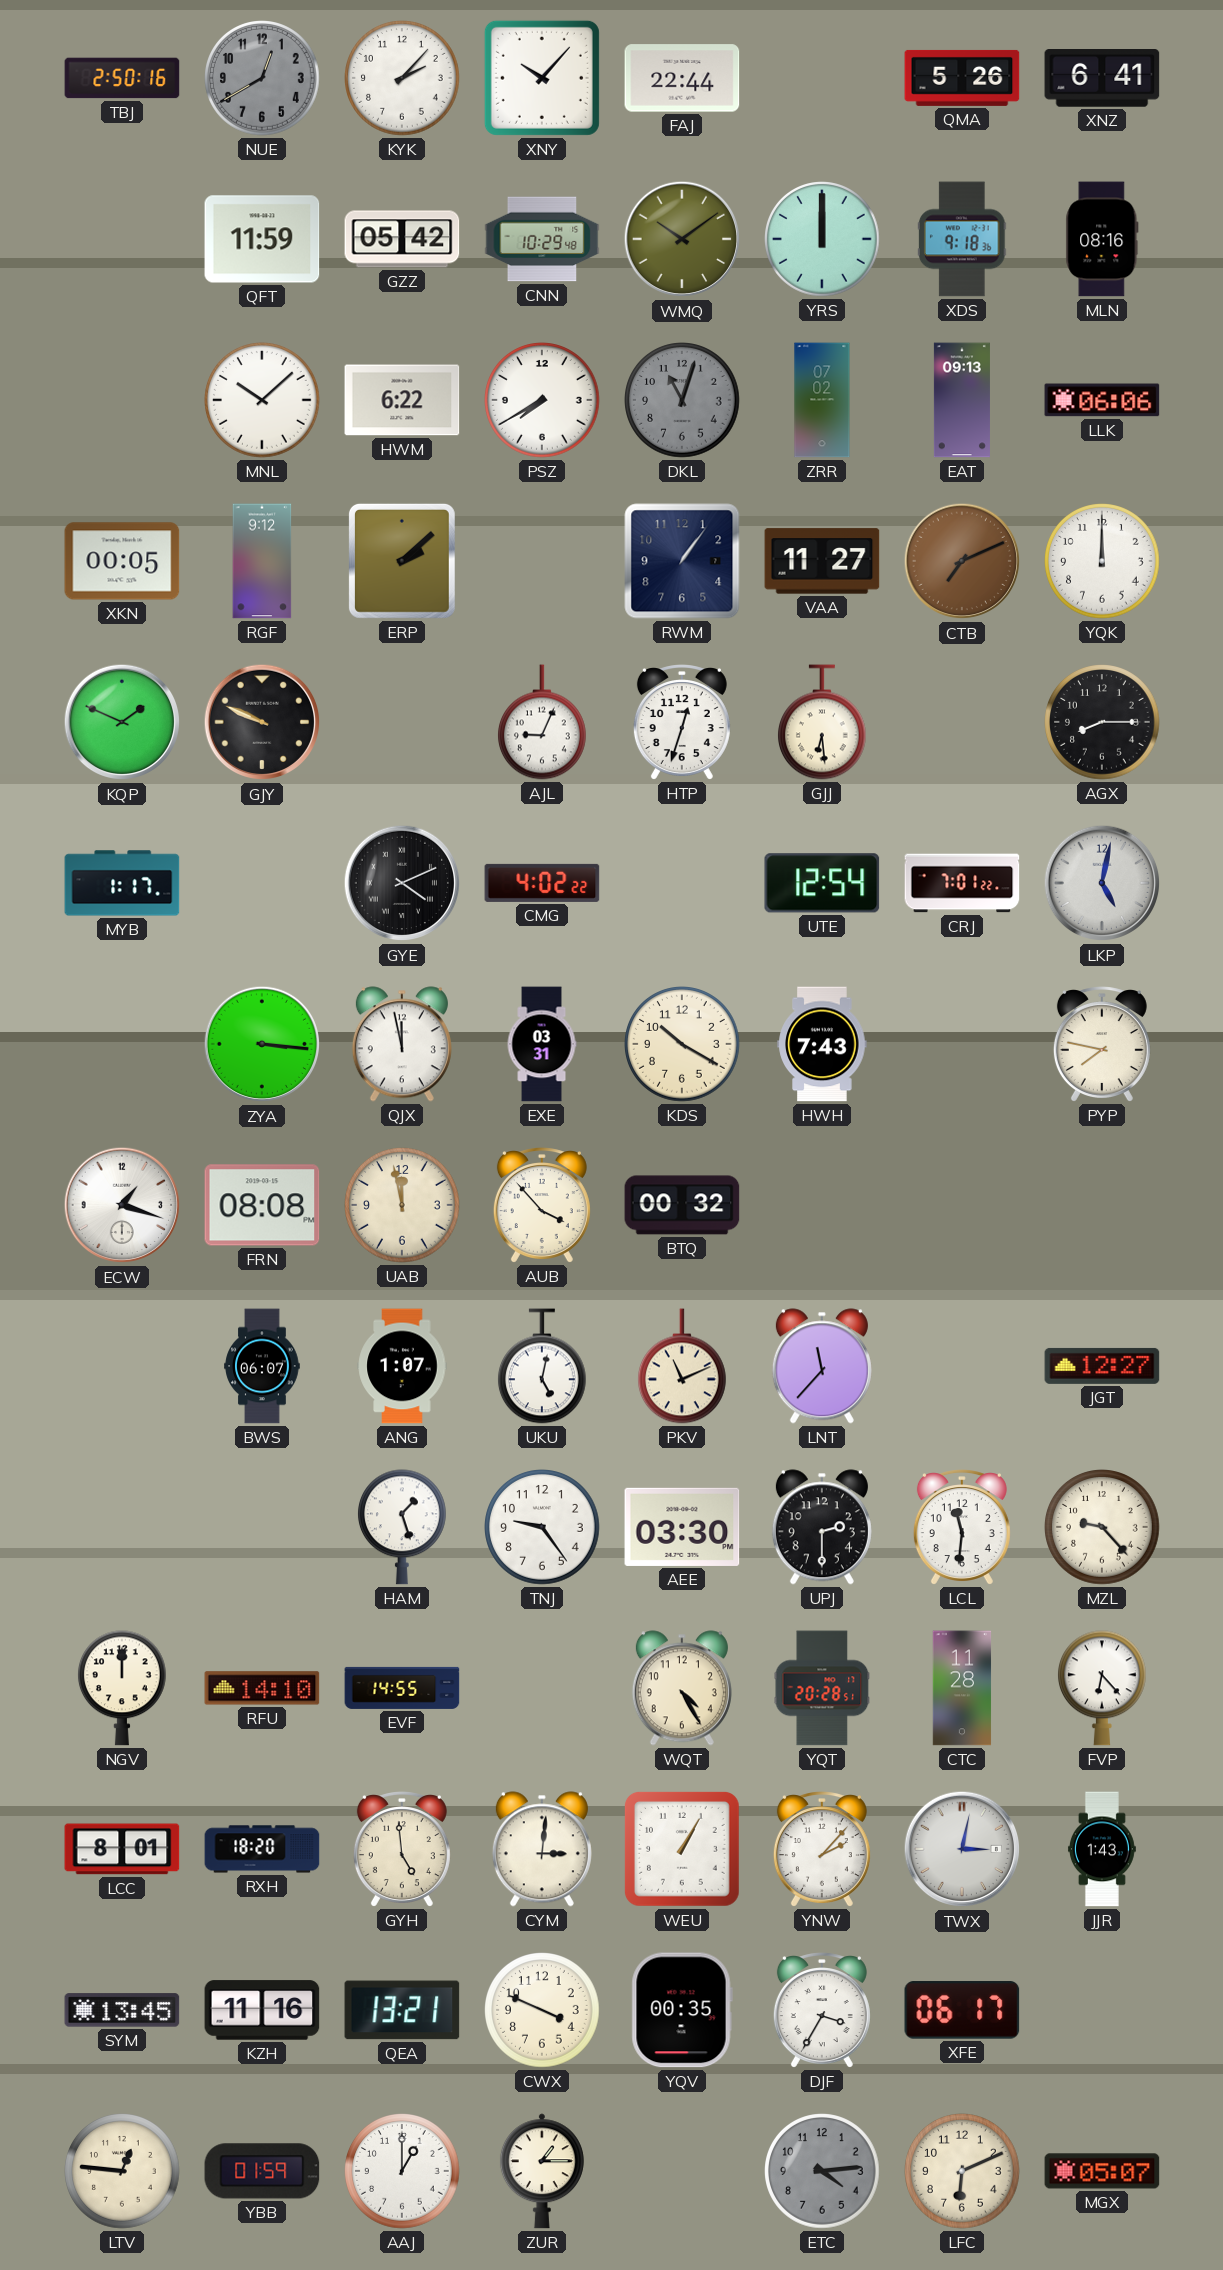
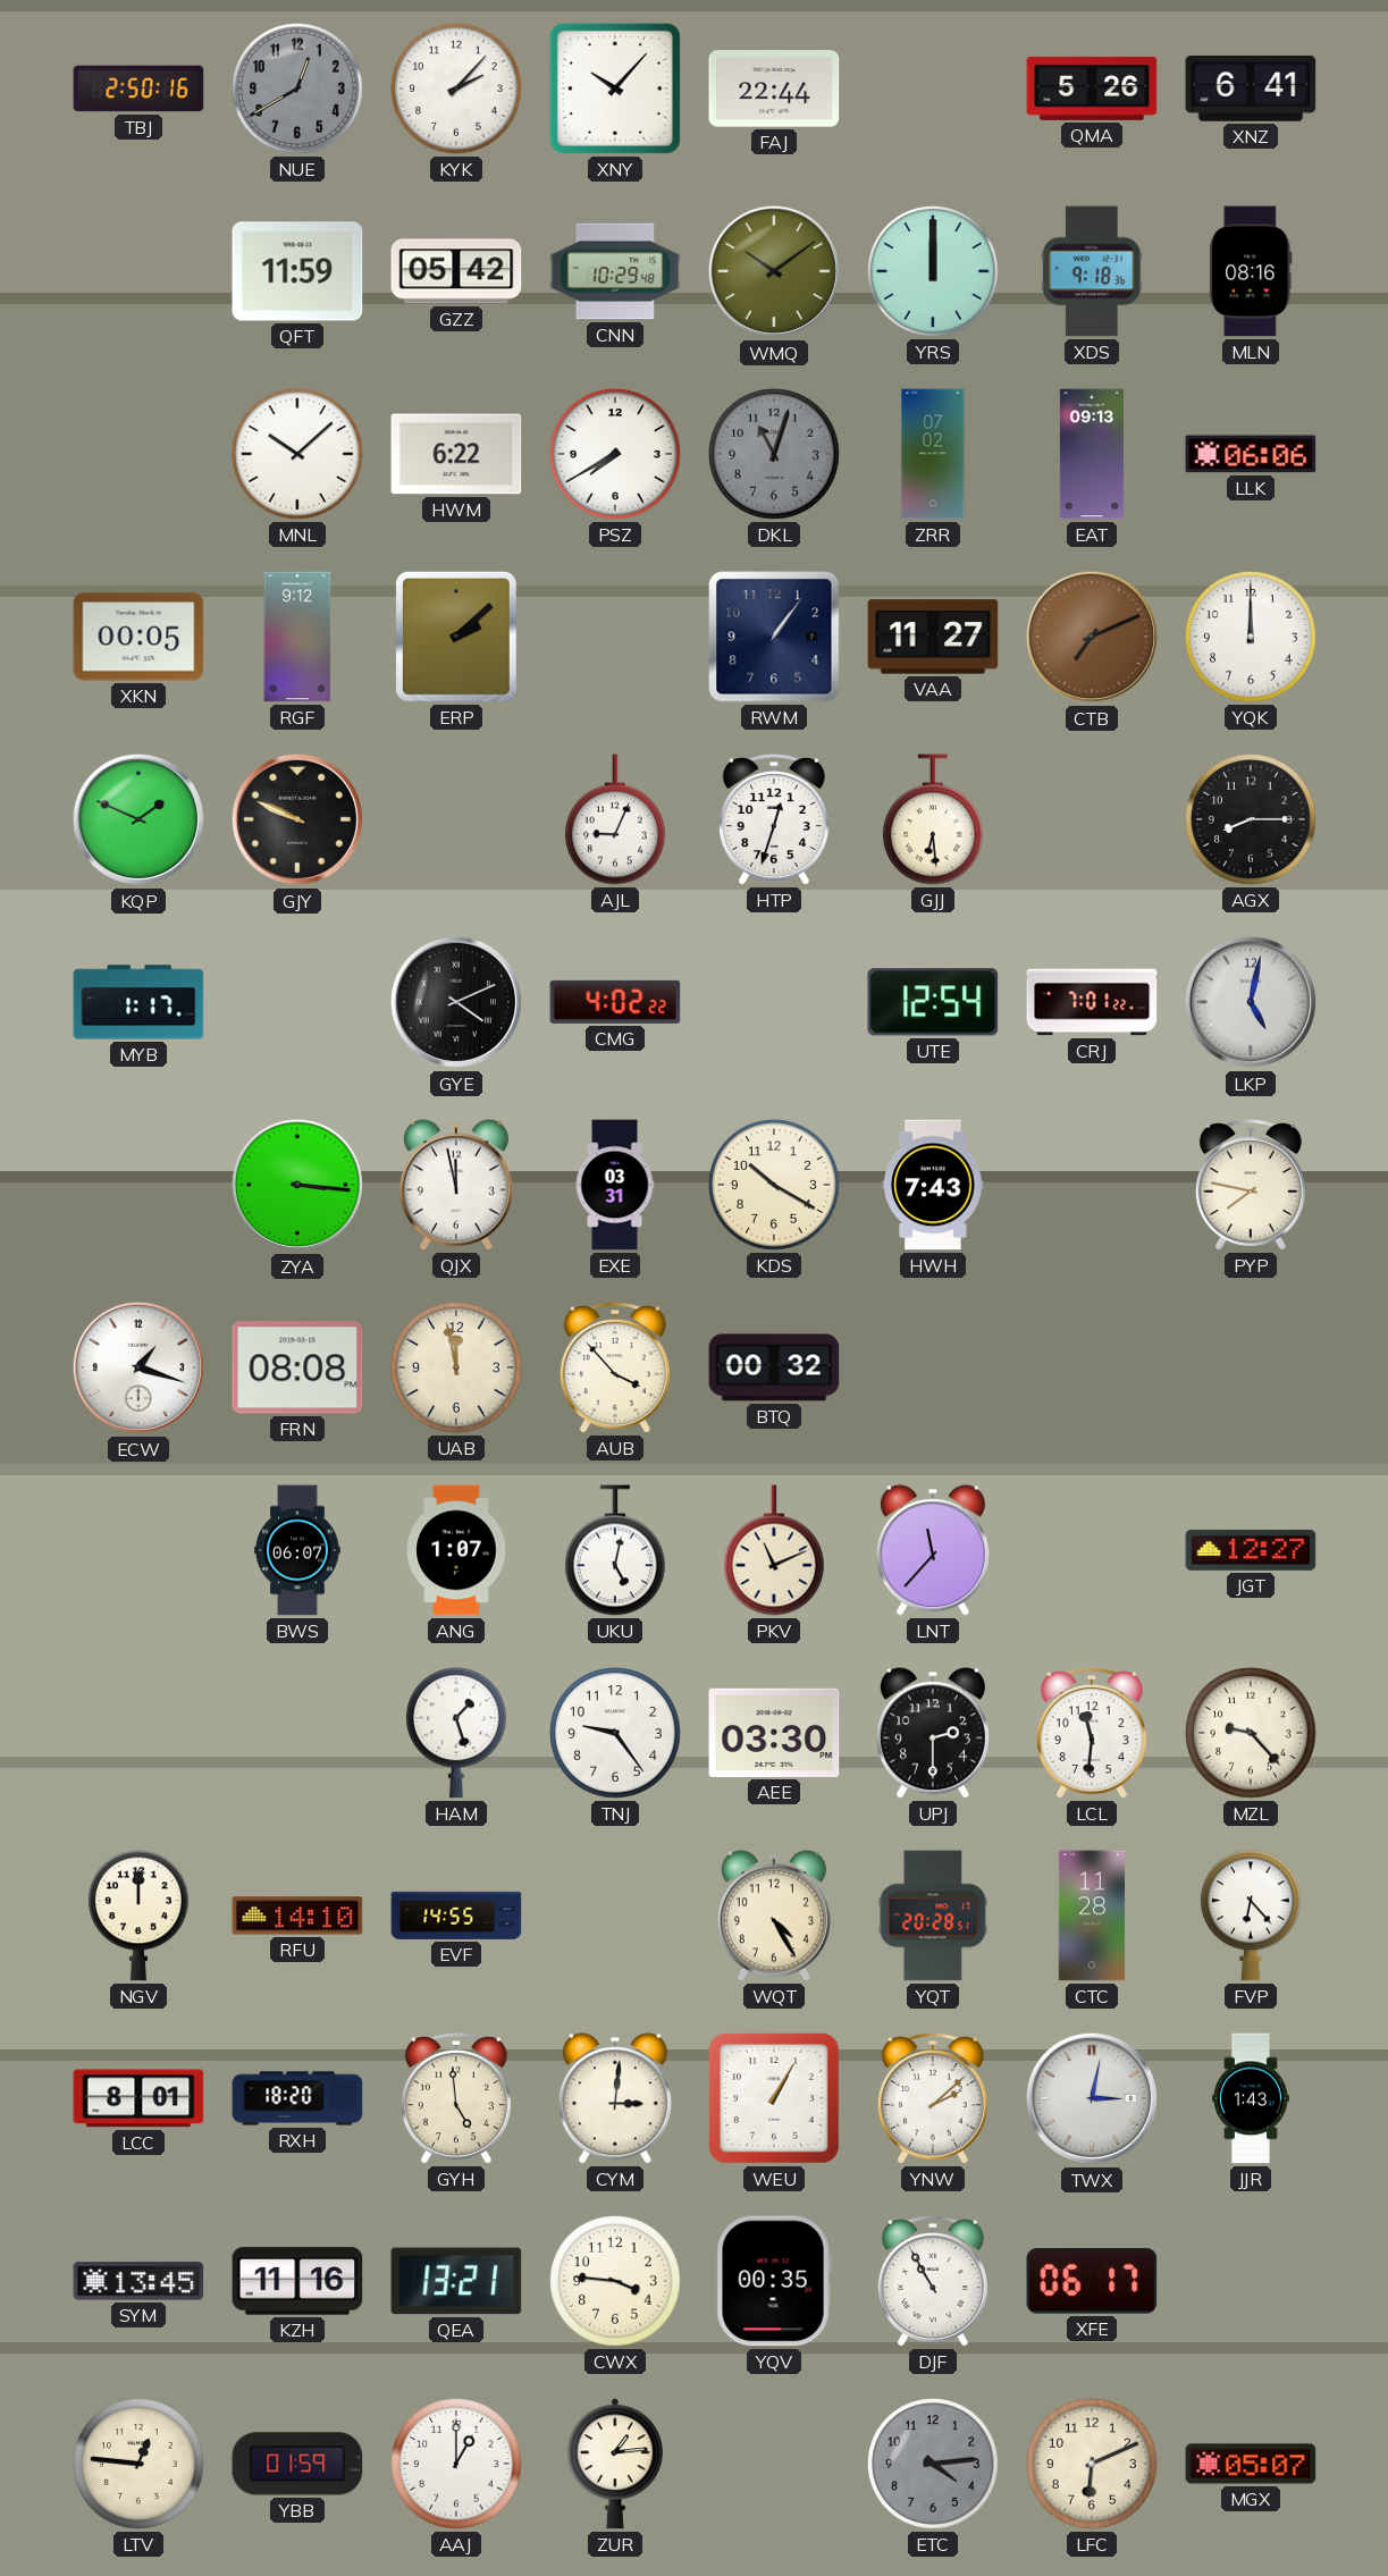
YNW: 2:07 -> 2:08 (933, 2098)
CWX: 3:49 -> 3:46 (616, 2282)
DJF: 3:35 -> 10:55 (933, 2281)
ZUR: 1:15 -> 1:14 (615, 2464)
